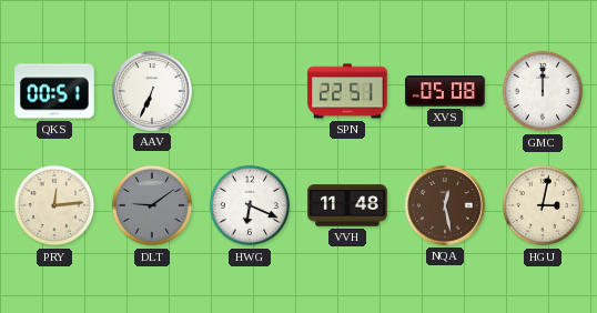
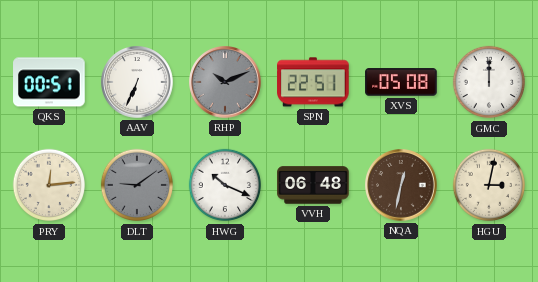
RHP: none -> 10:11 (225, 82)
HWG: 6:19 -> 10:19 (225, 185)
VVH: 11:48 -> 06:48 (313, 185)
NQA: 12:28 -> 12:32 (401, 185)
